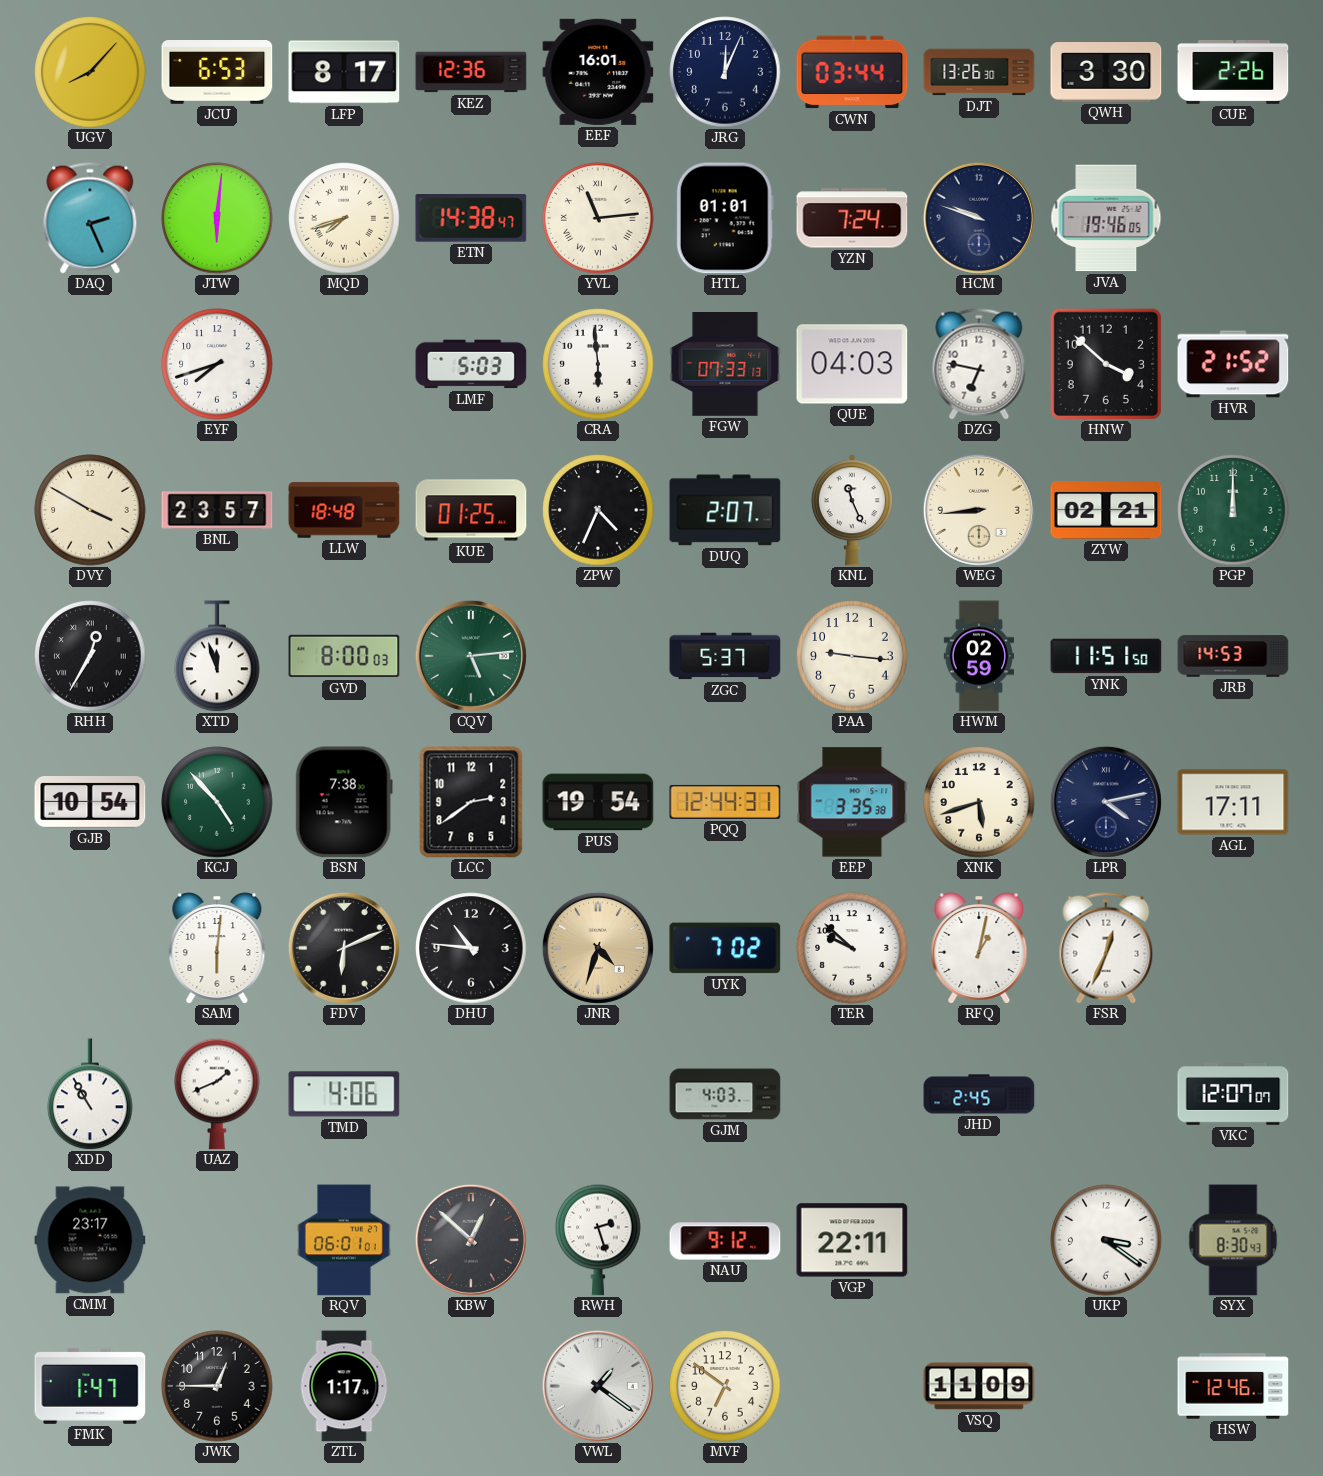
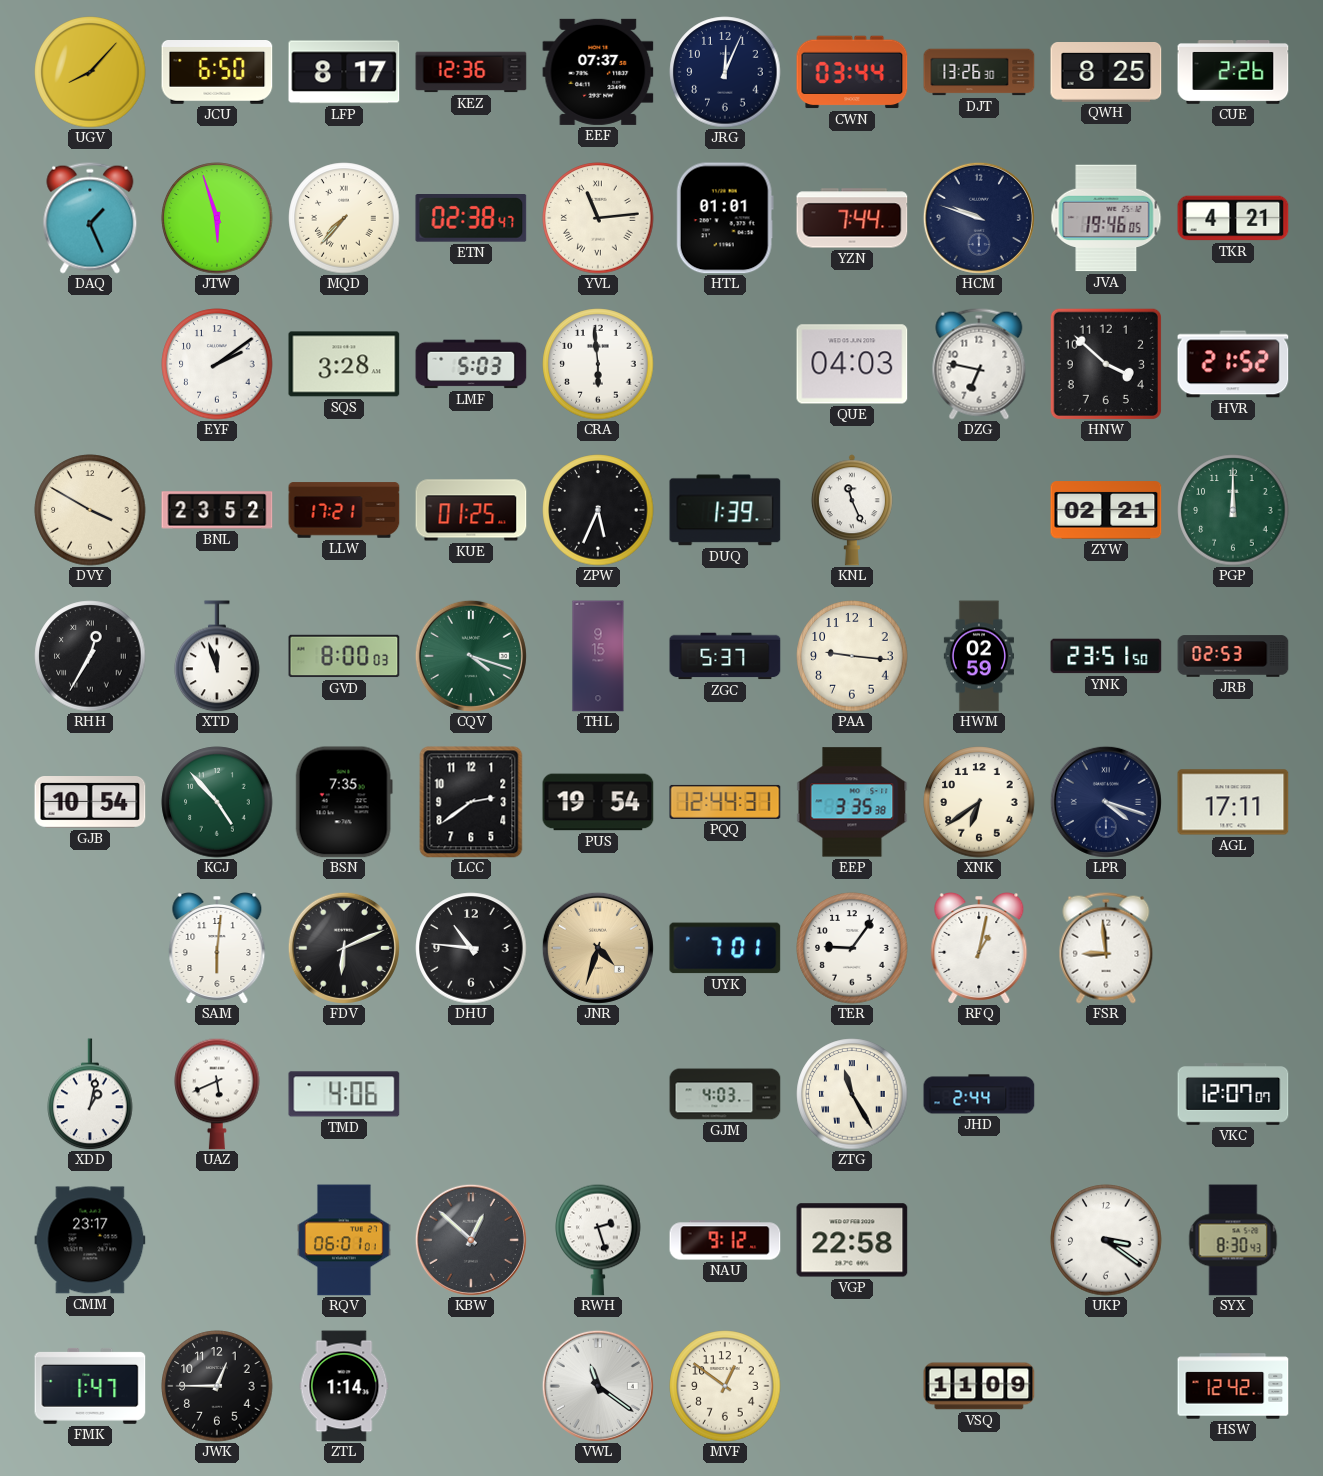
JCU: 6:53 -> 6:50 (217, 73)
EEF: 16:01 -> 07:37 (598, 72)
QWH: 3:30 -> 8:25 (1106, 73)
DAQ: 2:26 -> 1:26 (90, 218)
JTW: 6:01 -> 5:57 (217, 218)
MQD: 7:42 -> 7:37 (344, 218)
ETN: 14:38 -> 02:38 (471, 219)
YZN: 7:24 -> 7:44 (852, 218)
TKR: none -> 4:21 (1233, 218)
EYF: 7:42 -> 2:09 (217, 364)
SQS: none -> 3:28 (344, 364)
FGW: 07:33 -> none (725, 365)
BNL: 23:57 -> 23:52 (217, 510)
LLW: 18:48 -> 17:21 (344, 510)
ZPW: 4:34 -> 5:34 (598, 510)
DUQ: 2:07 -> 1:39 (725, 510)
WEG: 8:44 -> none (979, 510)
CQV: 5:14 -> 4:18 (471, 656)
THL: none -> 9:15 (598, 656)
YNK: 11:51 -> 23:51 (1106, 656)
JRB: 14:53 -> 02:53 (1233, 656)
BSN: 7:38 -> 7:35 (344, 802)
XNK: 5:42 -> 6:39 (979, 802)
LPR: 4:13 -> 4:18 (1106, 802)
UYK: 7:02 -> 7:01 (725, 948)
TER: 9:52 -> 9:06 (852, 948)
FSR: 12:34 -> 8:59 (1106, 948)
XDD: 10:55 -> 1:02 (90, 1094)
UAZ: 1:41 -> 5:41 (217, 1094)
ZTG: none -> 11:25 (852, 1094)
JHD: 2:45 -> 2:44 (979, 1094)
VGP: 22:11 -> 22:58 (852, 1240)
ZTL: 1:17 -> 1:14 (344, 1386)
VWL: 1:21 -> 11:21 (598, 1386)
MVF: 6:51 -> 12:51 (725, 1386)
HSW: 12:46 -> 12:42 (1233, 1386)
